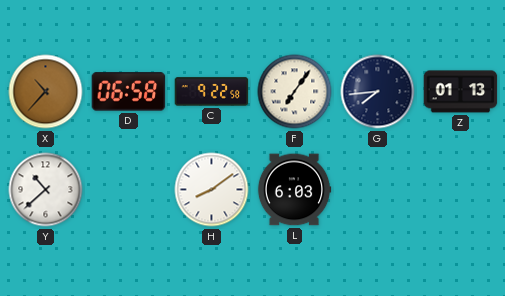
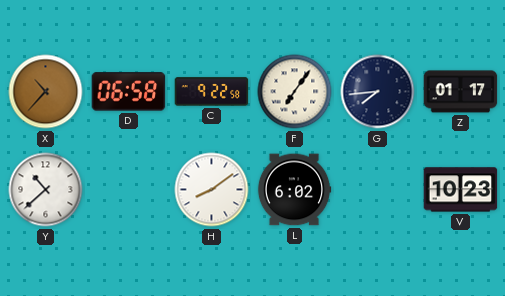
Z: 01:13 -> 01:17 (461, 92)
L: 6:03 -> 6:02 (294, 190)
V: none -> 10:23 (461, 190)
